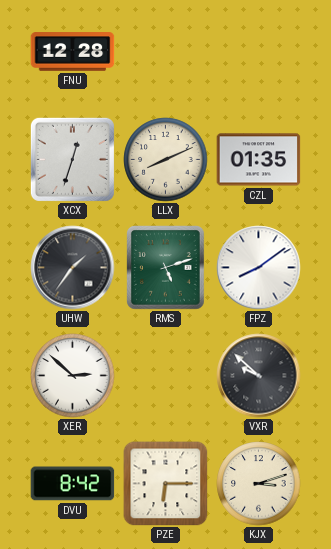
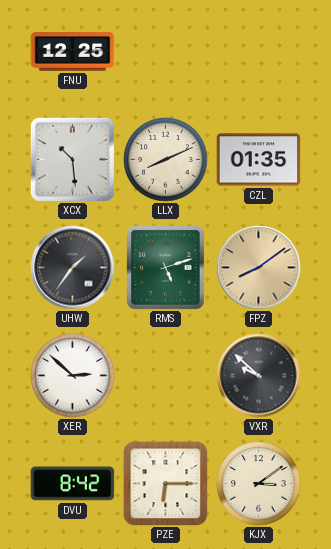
FNU: 12:28 -> 12:25 (73, 52)
XCX: 12:33 -> 10:29 (72, 159)
FPZ dial: white -> champagne (259, 268)
KJX: 3:12 -> 3:09 (259, 484)
